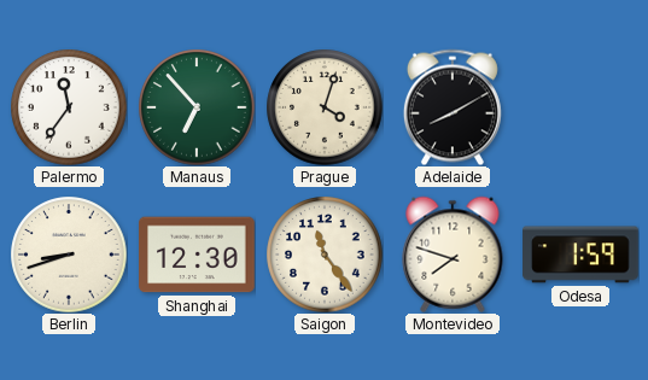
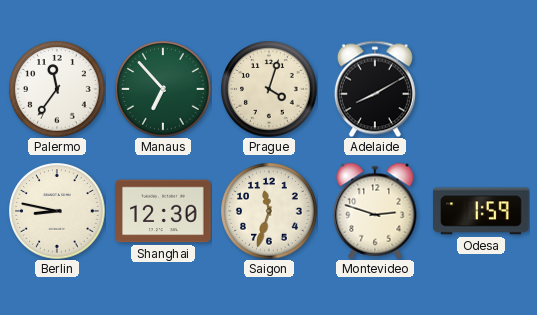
Berlin: 8:42 -> 8:47 (57, 211)
Saigon: 11:24 -> 11:33 (269, 211)
Montevideo: 7:48 -> 2:48 (375, 211)
